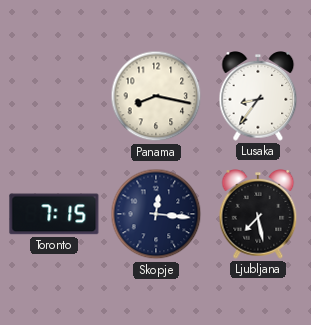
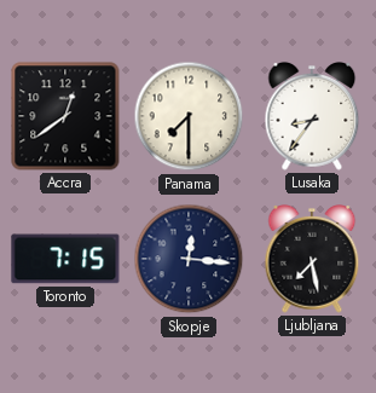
Accra: none -> 12:39 (65, 116)
Panama: 8:17 -> 7:30 (189, 116)
